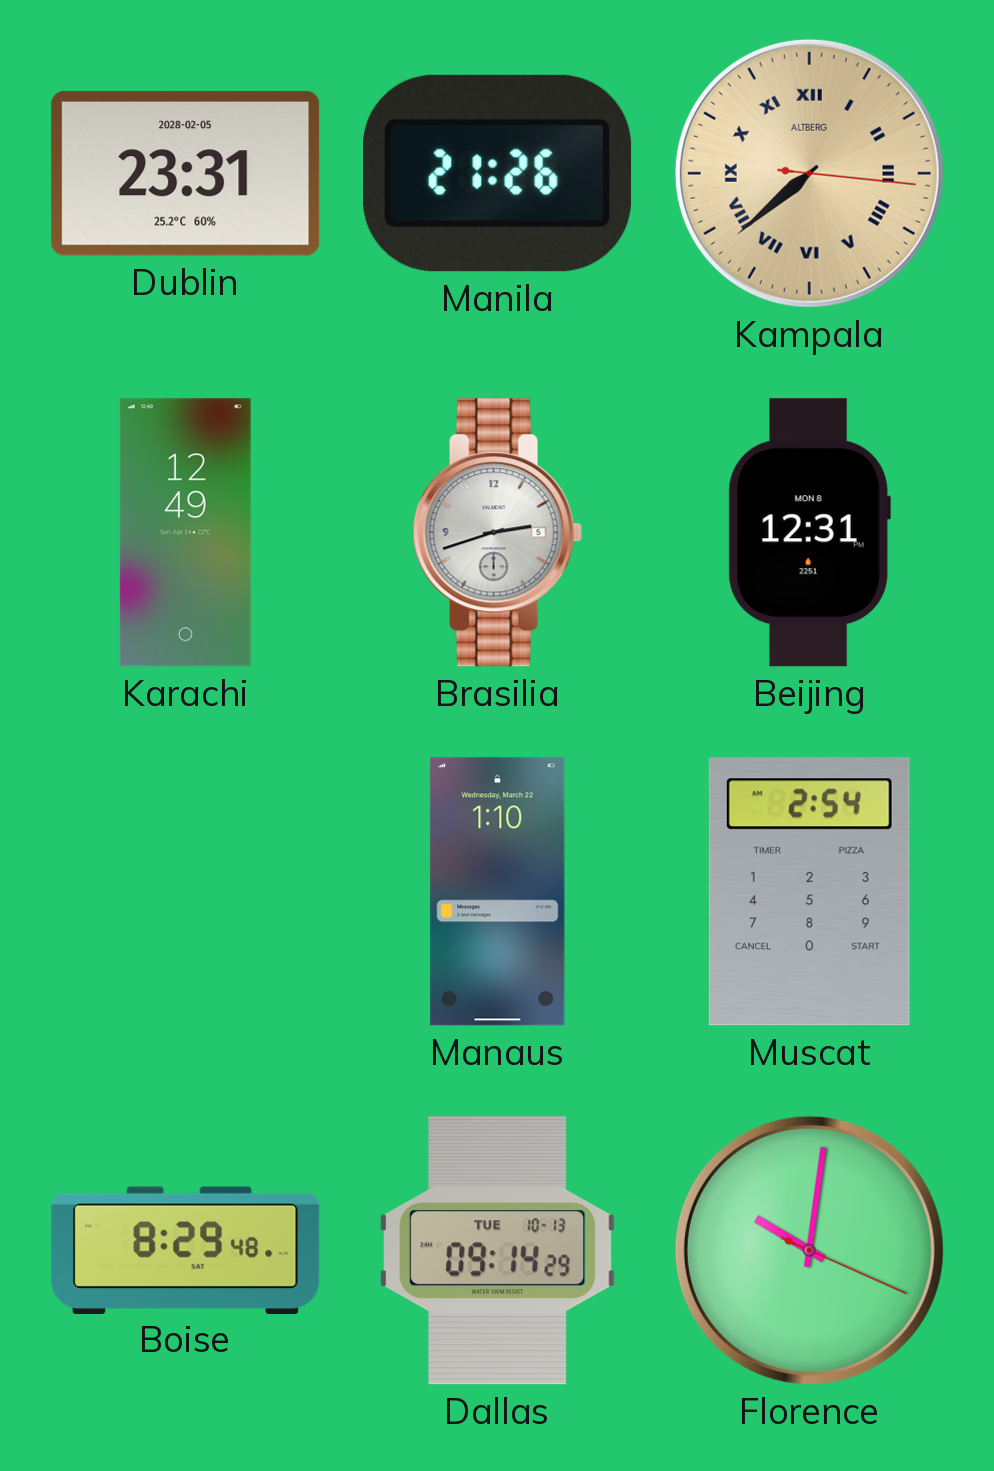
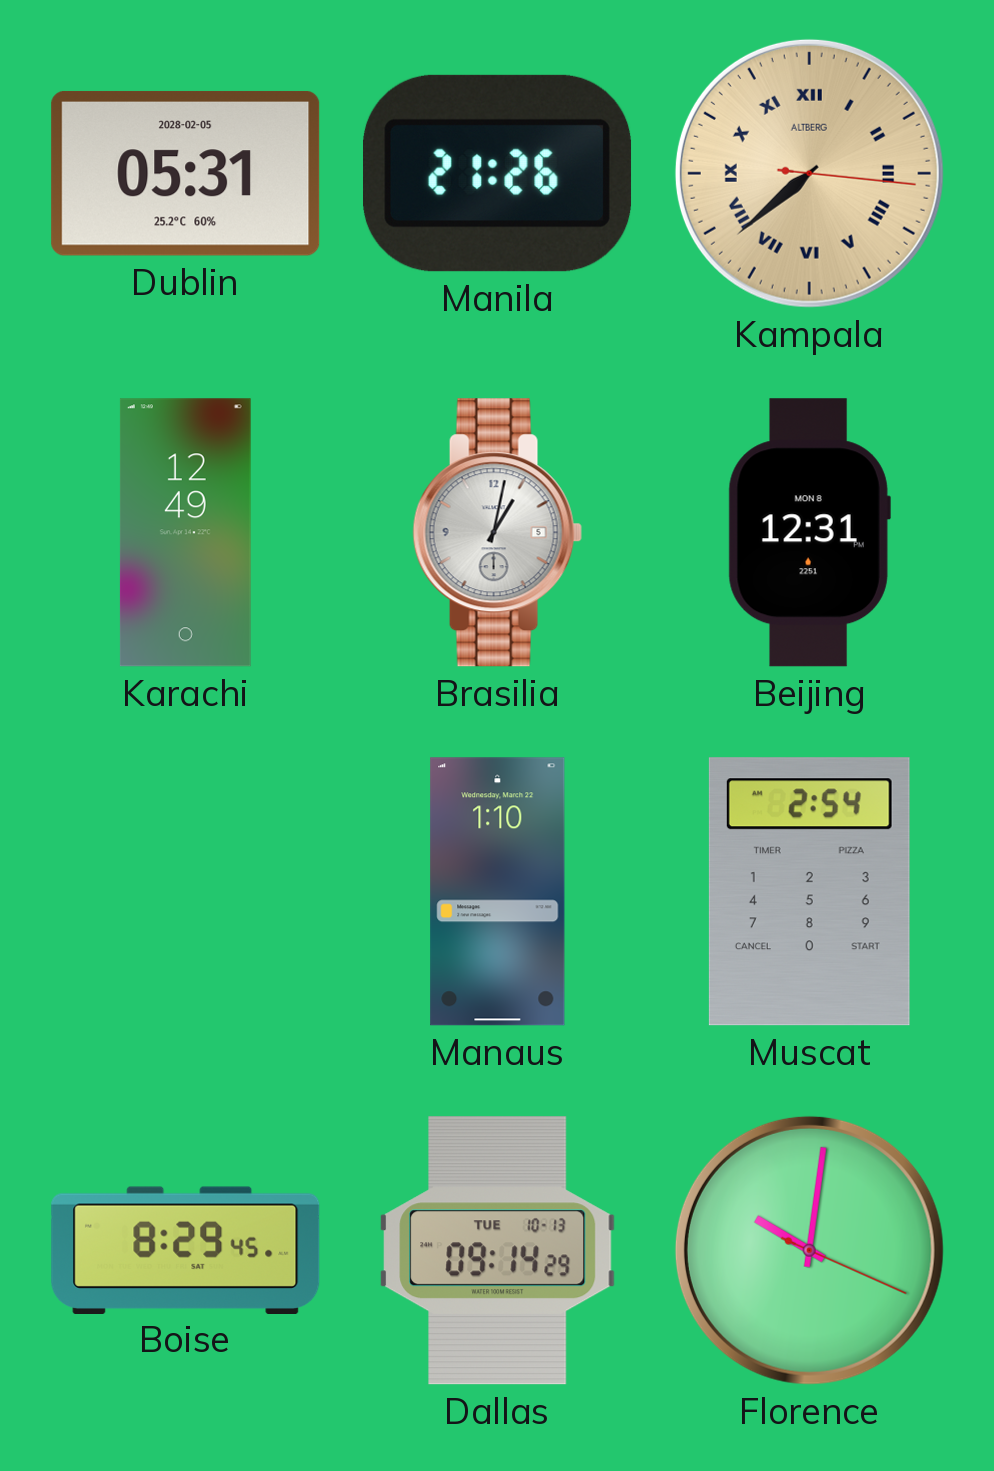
Dublin: 23:31 -> 05:31 (186, 173)
Brasilia: 2:42 -> 1:02 (497, 533)
Boise: 8:29:48 -> 8:29:45 (186, 1250)
